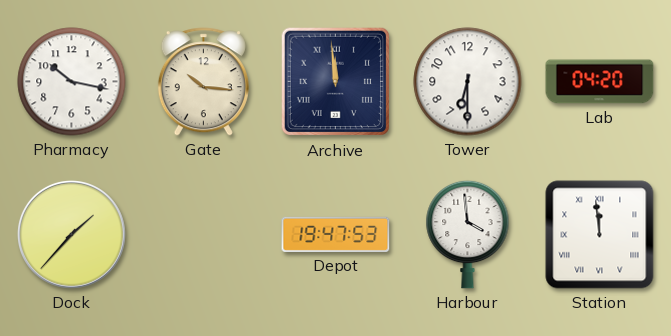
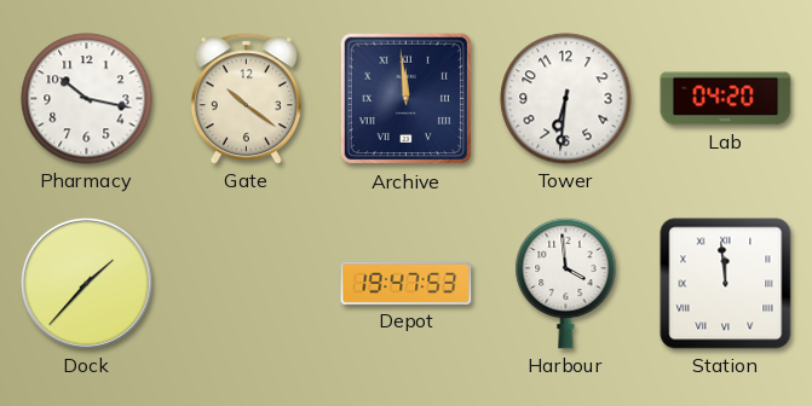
Gate: 10:16 -> 10:21 (246, 99)
Tower: 6:30 -> 6:31 (566, 99)
